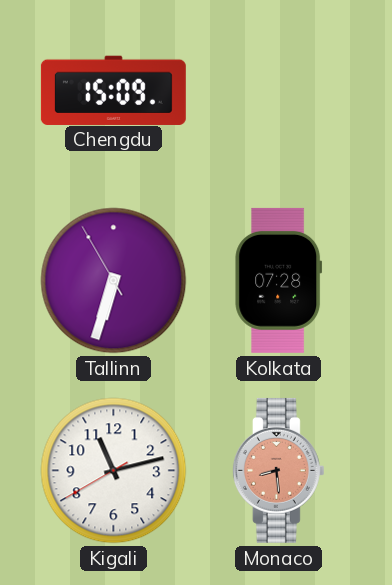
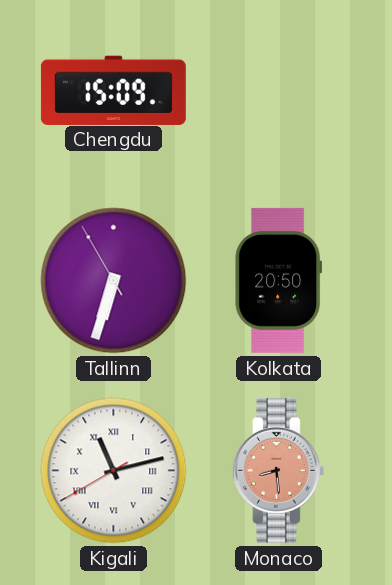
Kolkata: 07:28 -> 20:50 (279, 280)
Kigali numerals: Arabic -> Roman (114, 471)
